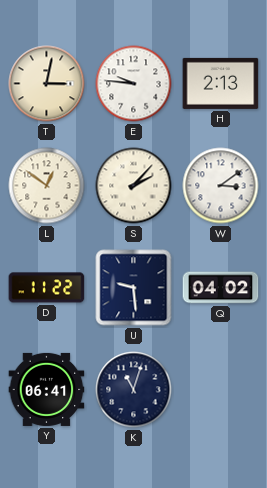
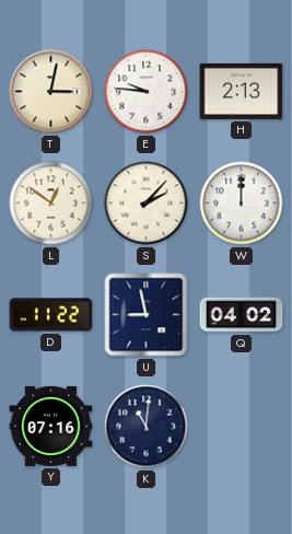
W: 3:09 -> 12:00 (242, 204)
U: 9:29 -> 8:58 (147, 315)
Y: 06:41 -> 07:16 (51, 426)
K: 11:03 -> 11:01 (147, 427)
